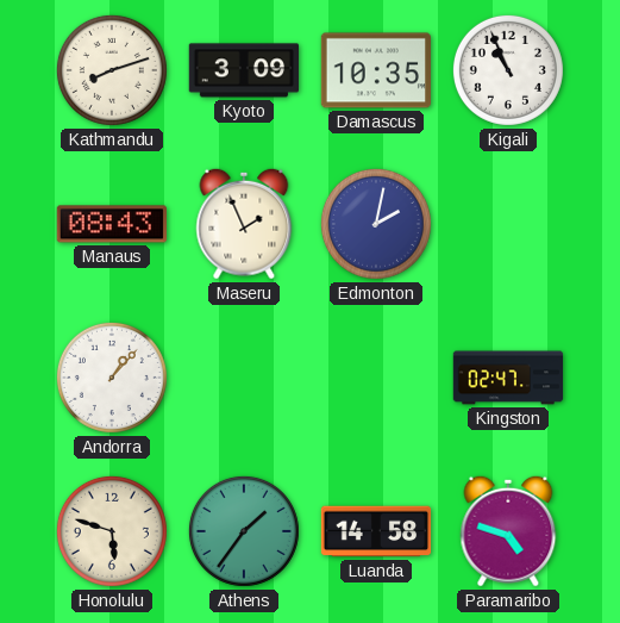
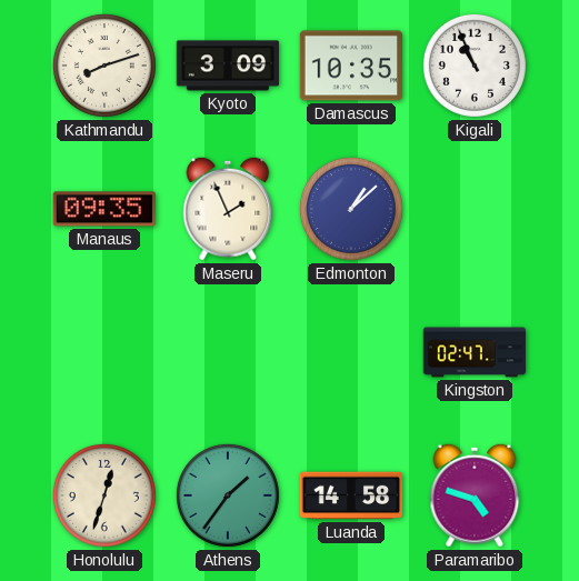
Manaus: 08:43 -> 09:35 (103, 209)
Edmonton: 2:02 -> 1:08 (351, 209)
Andorra: 1:07 -> none (112, 378)
Honolulu: 5:48 -> 12:33 (104, 495)
